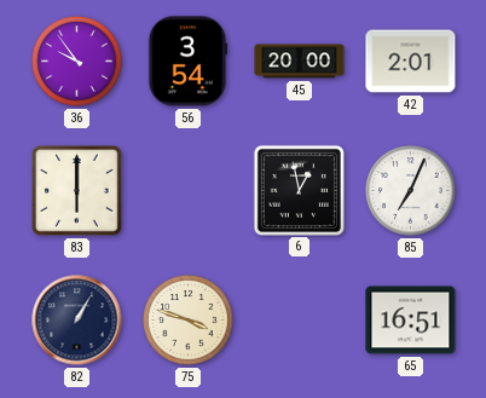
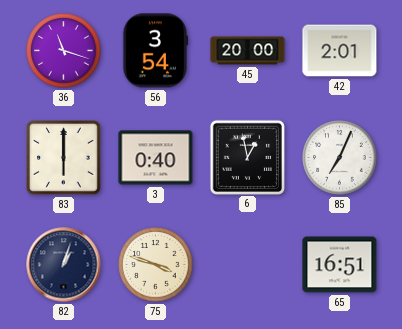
36: 9:54 -> 11:18 (64, 51)
3: none -> 0:40 (156, 158)
82: 1:05 -> 1:03 (64, 265)
